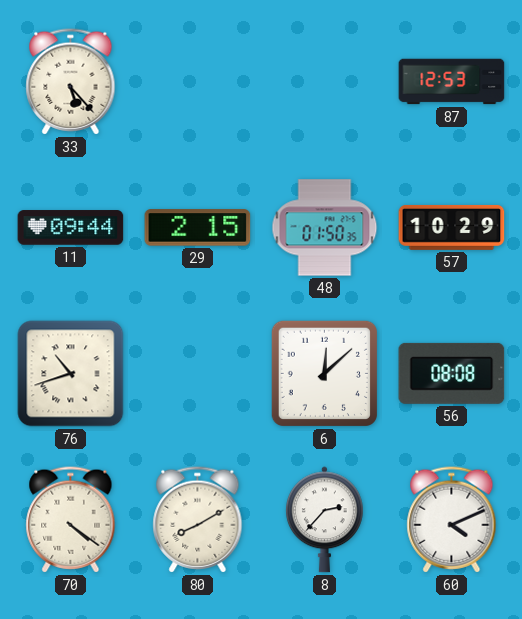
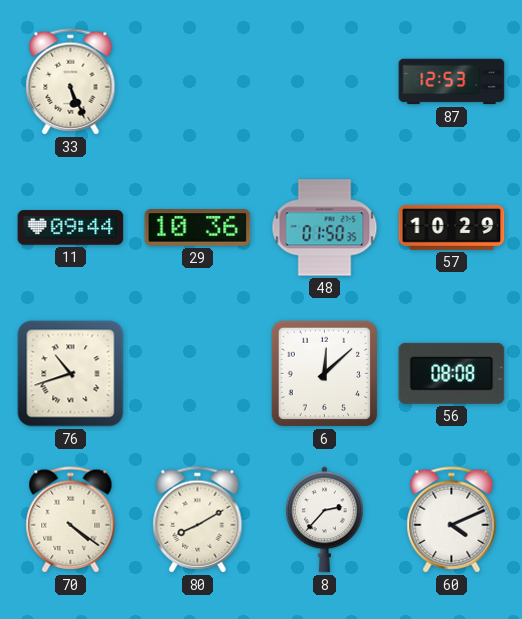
33: 5:23 -> 5:26 (71, 82)
29: 2:15 -> 10:36 (198, 228)
